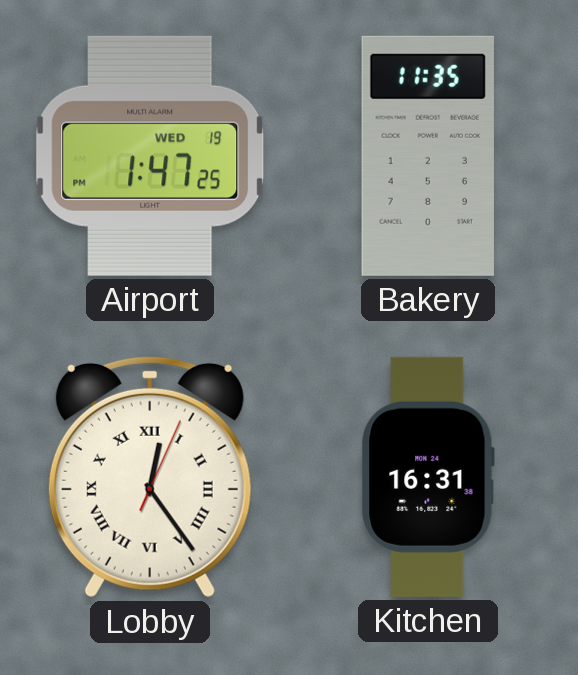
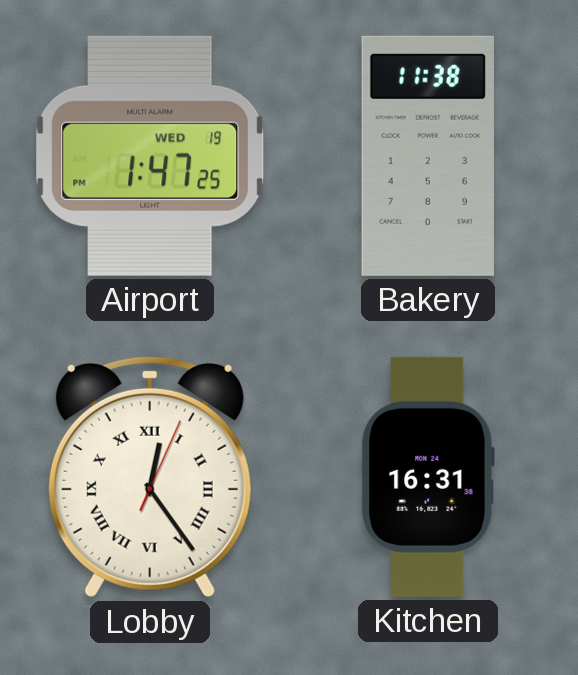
Bakery: 11:35 -> 11:38 (428, 156)
